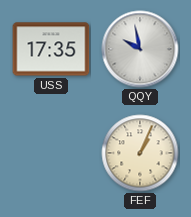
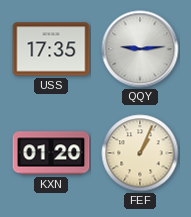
QQY: 9:58 -> 9:14 (140, 49)
KXN: none -> 01:20 (51, 153)
